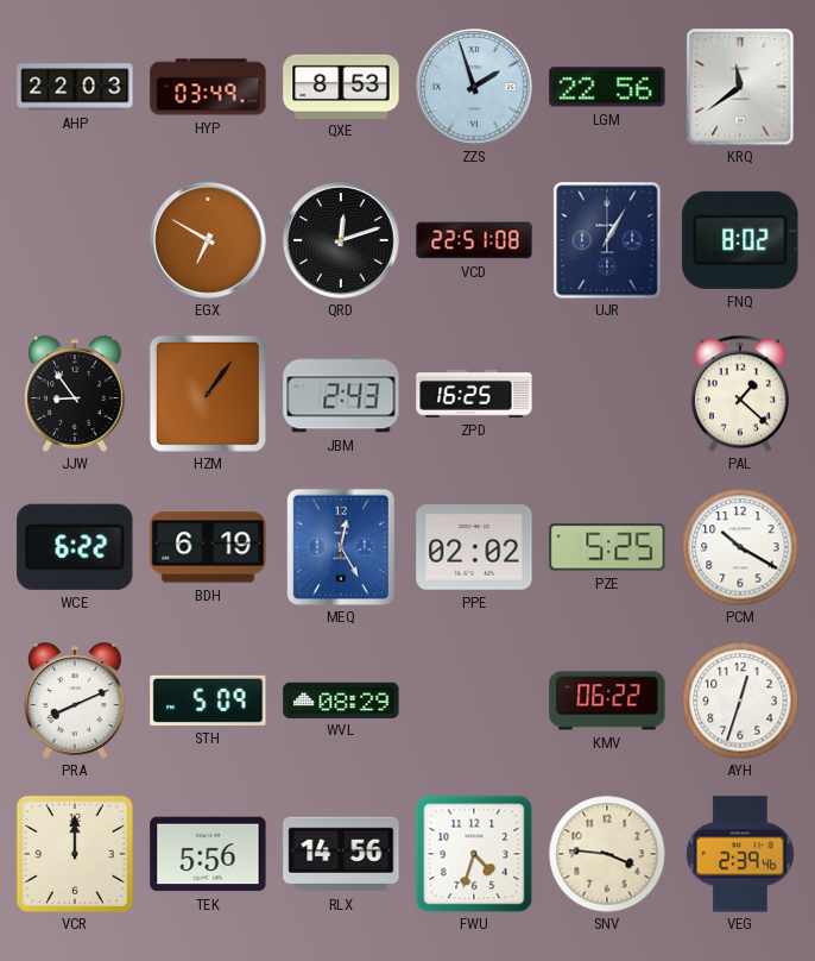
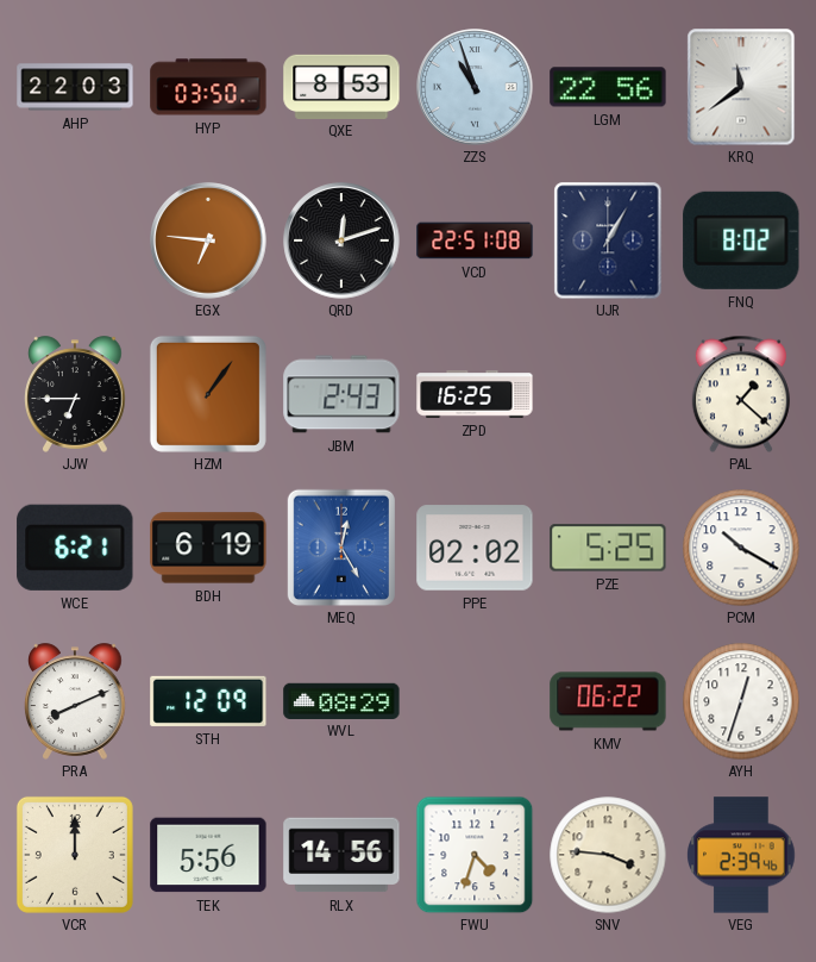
HYP: 03:49 -> 03:50 (208, 87)
ZZS: 1:57 -> 10:57 (475, 87)
EGX: 6:50 -> 6:46 (208, 240)
JJW: 8:54 -> 6:45 (75, 394)
WCE: 6:22 -> 6:21 (75, 548)
STH: 5:09 -> 12:09 (208, 701)
